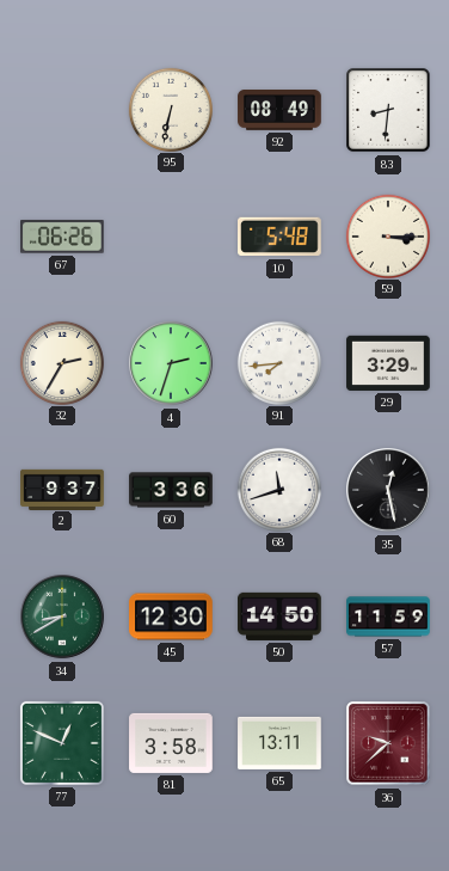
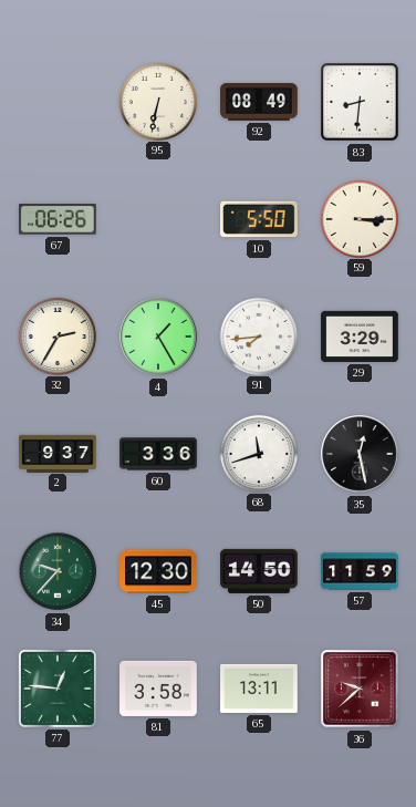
10: 5:48 -> 5:50 (260, 219)
4: 2:33 -> 1:25 (158, 337)
34: 8:40 -> 9:37 (58, 571)
77: 12:49 -> 12:46 (58, 689)
